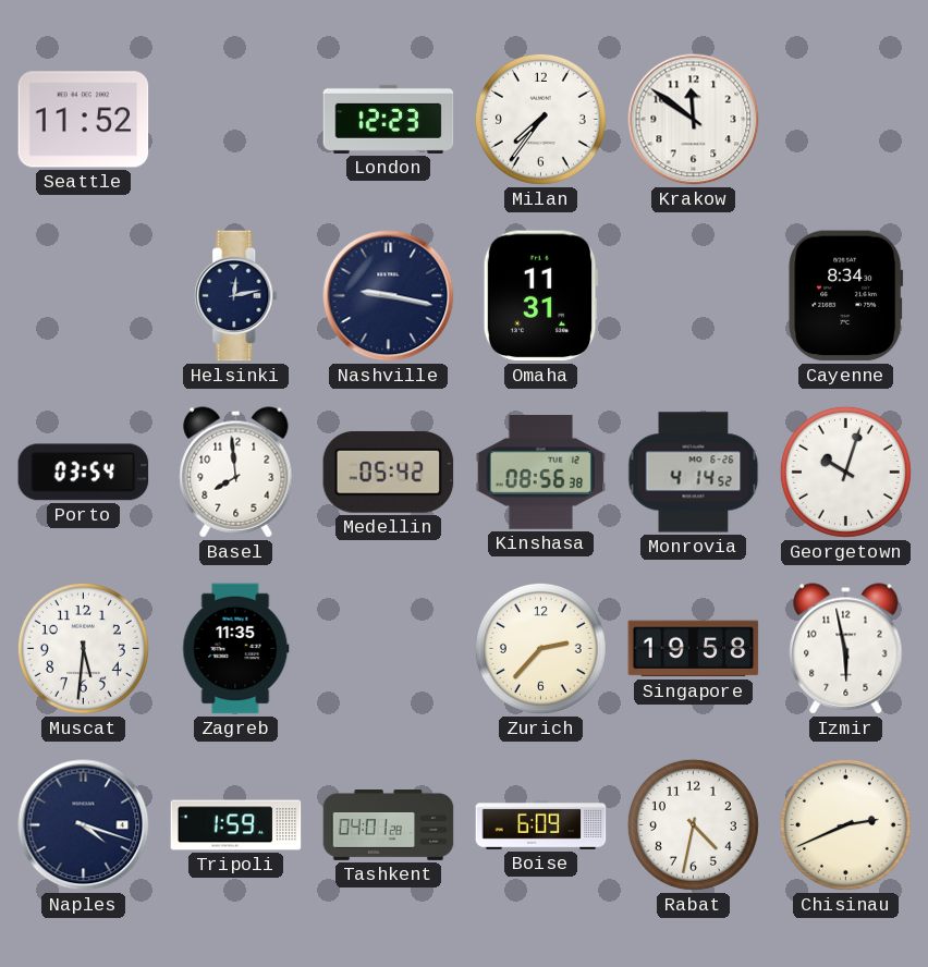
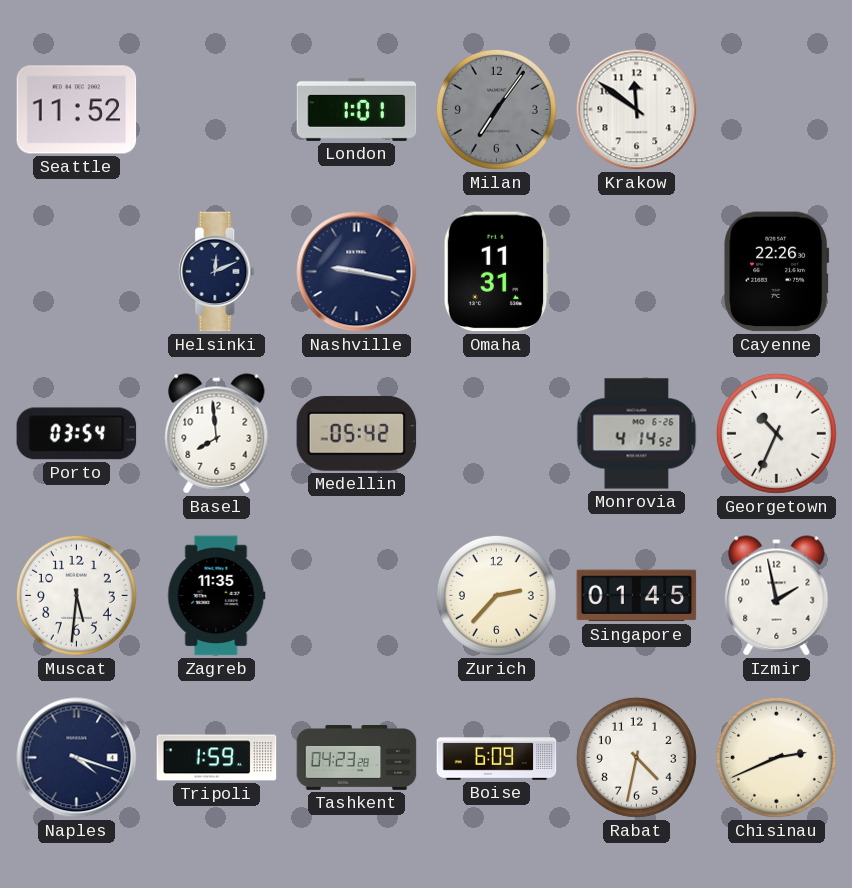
London: 12:23 -> 1:01 (357, 109)
Milan: 7:36 -> 7:06 (496, 109)
Milan dial: white -> grey (496, 109)
Helsinki: 12:13 -> 12:11 (217, 272)
Cayenne: 8:34 -> 22:26 (777, 272)
Kinshasa: 08:56 -> none (541, 473)
Georgetown: 10:03 -> 10:34 (776, 433)
Singapore: 19:58 -> 01:45 (637, 596)
Izmir: 5:58 -> 1:58 (777, 596)
Tashkent: 04:01 -> 04:23 (357, 758)
